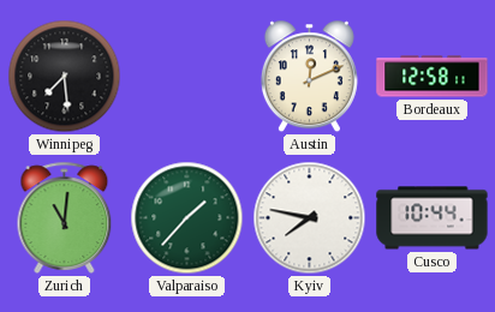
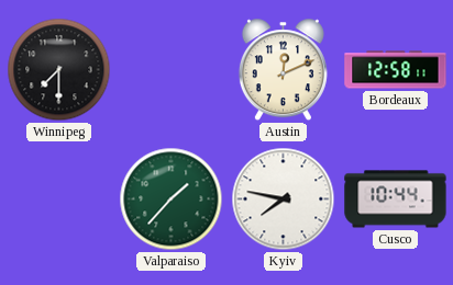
Winnipeg: 7:29 -> 7:30 (59, 70)
Zurich: 11:01 -> none (65, 217)
